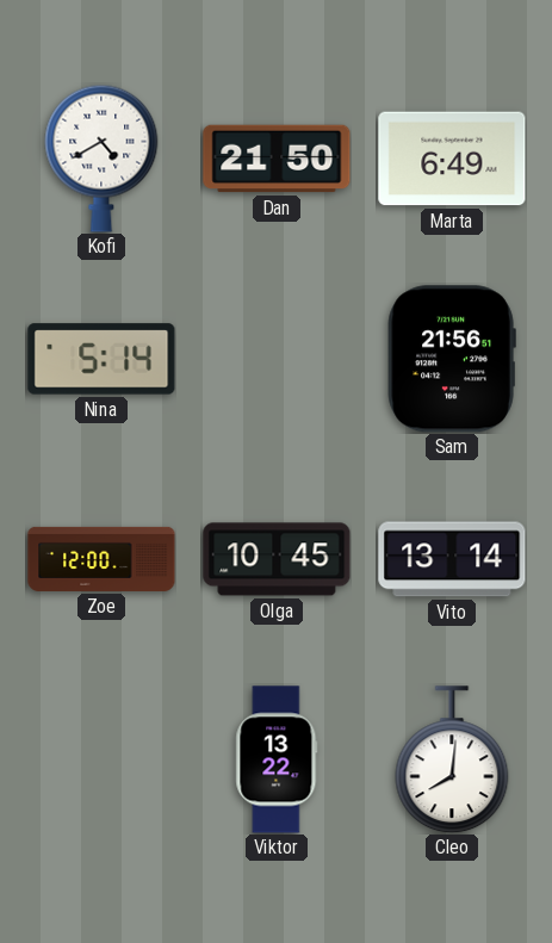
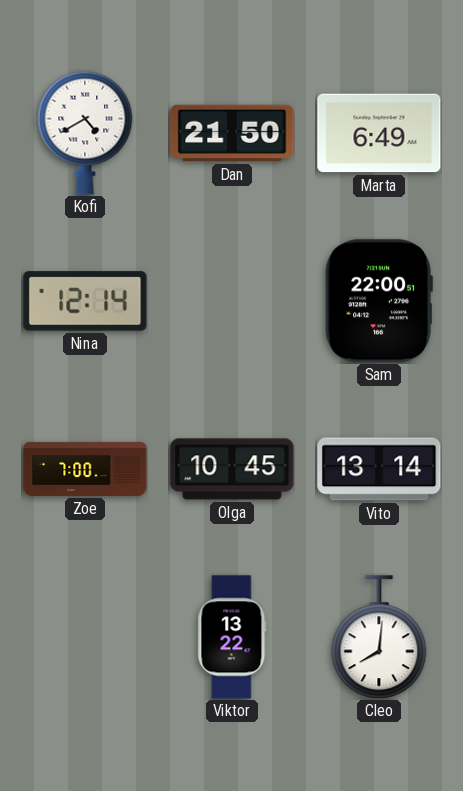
Nina: 5:14 -> 12:14 (85, 301)
Sam: 21:56 -> 22:00 (379, 301)
Zoe: 12:00 -> 7:00 (85, 469)
